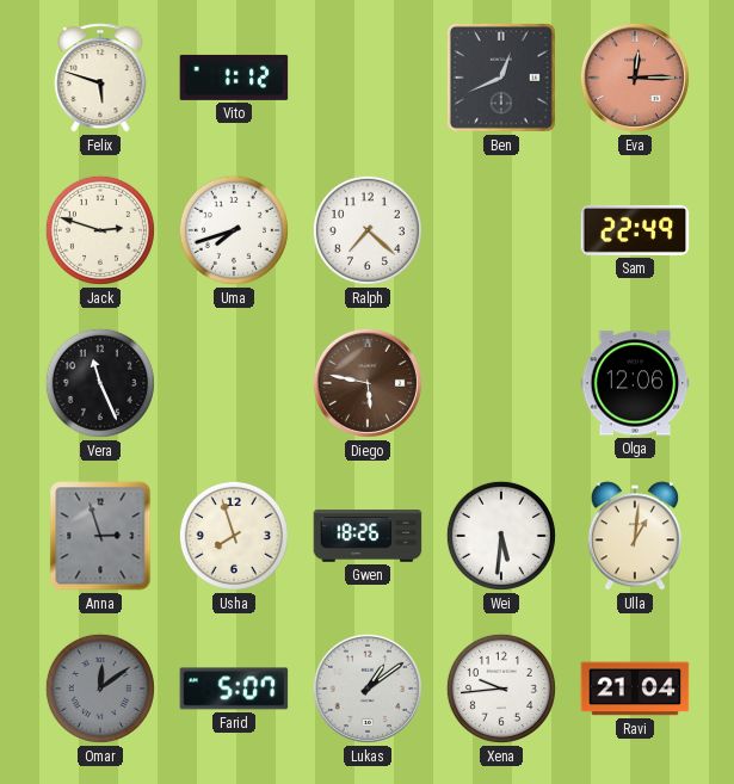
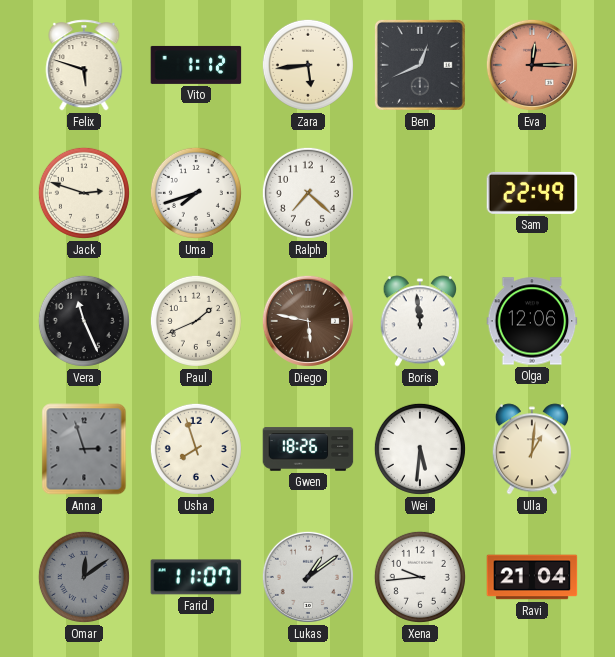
Zara: none -> 5:44 (308, 65)
Paul: none -> 1:41 (196, 321)
Boris: none -> 11:59 (420, 321)
Farid: 5:07 -> 11:07 (196, 577)
